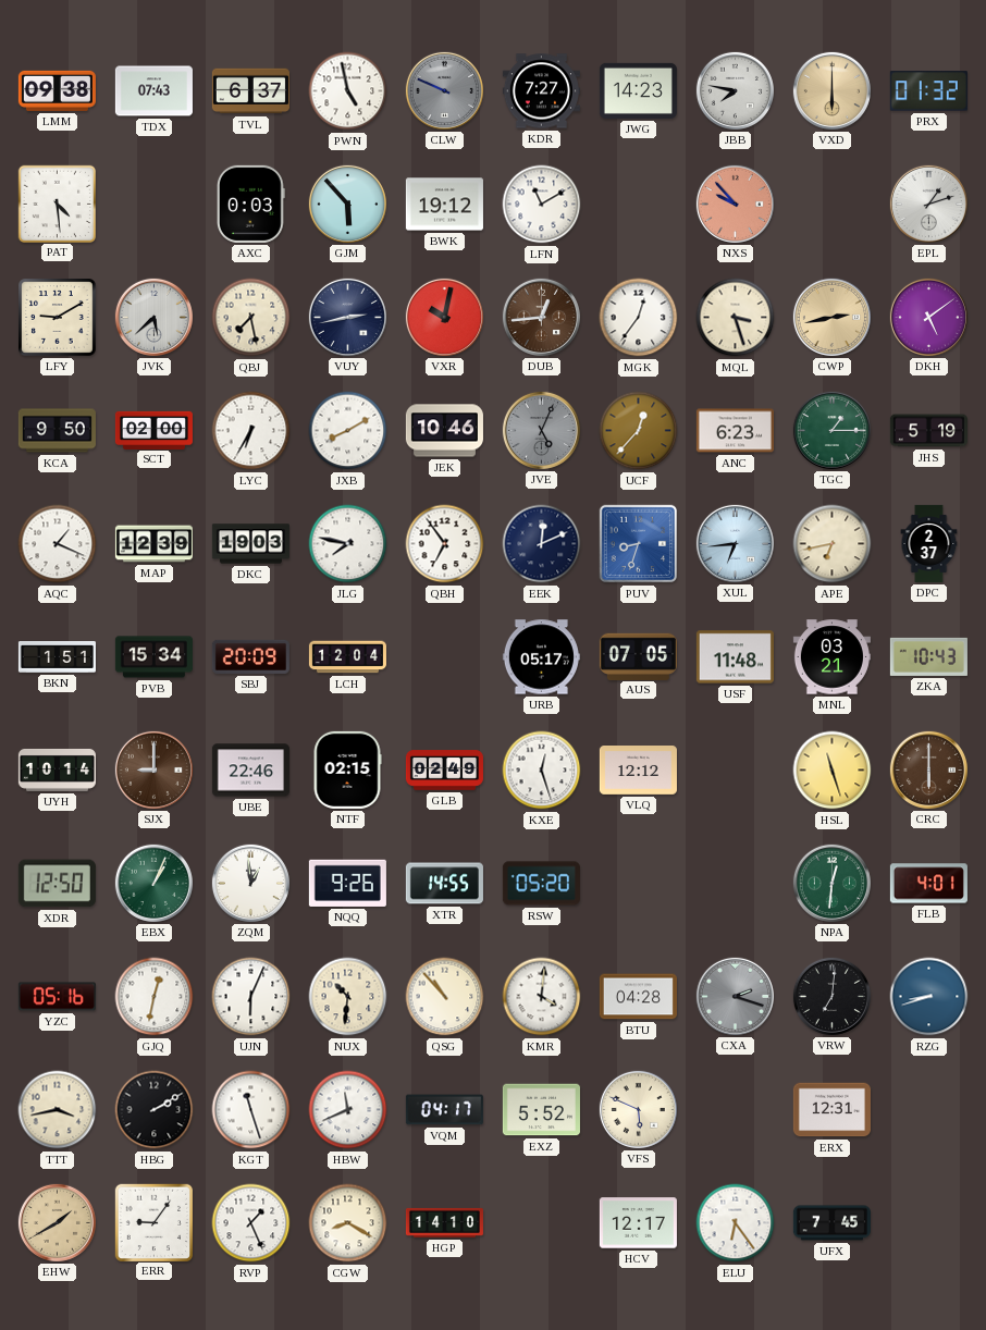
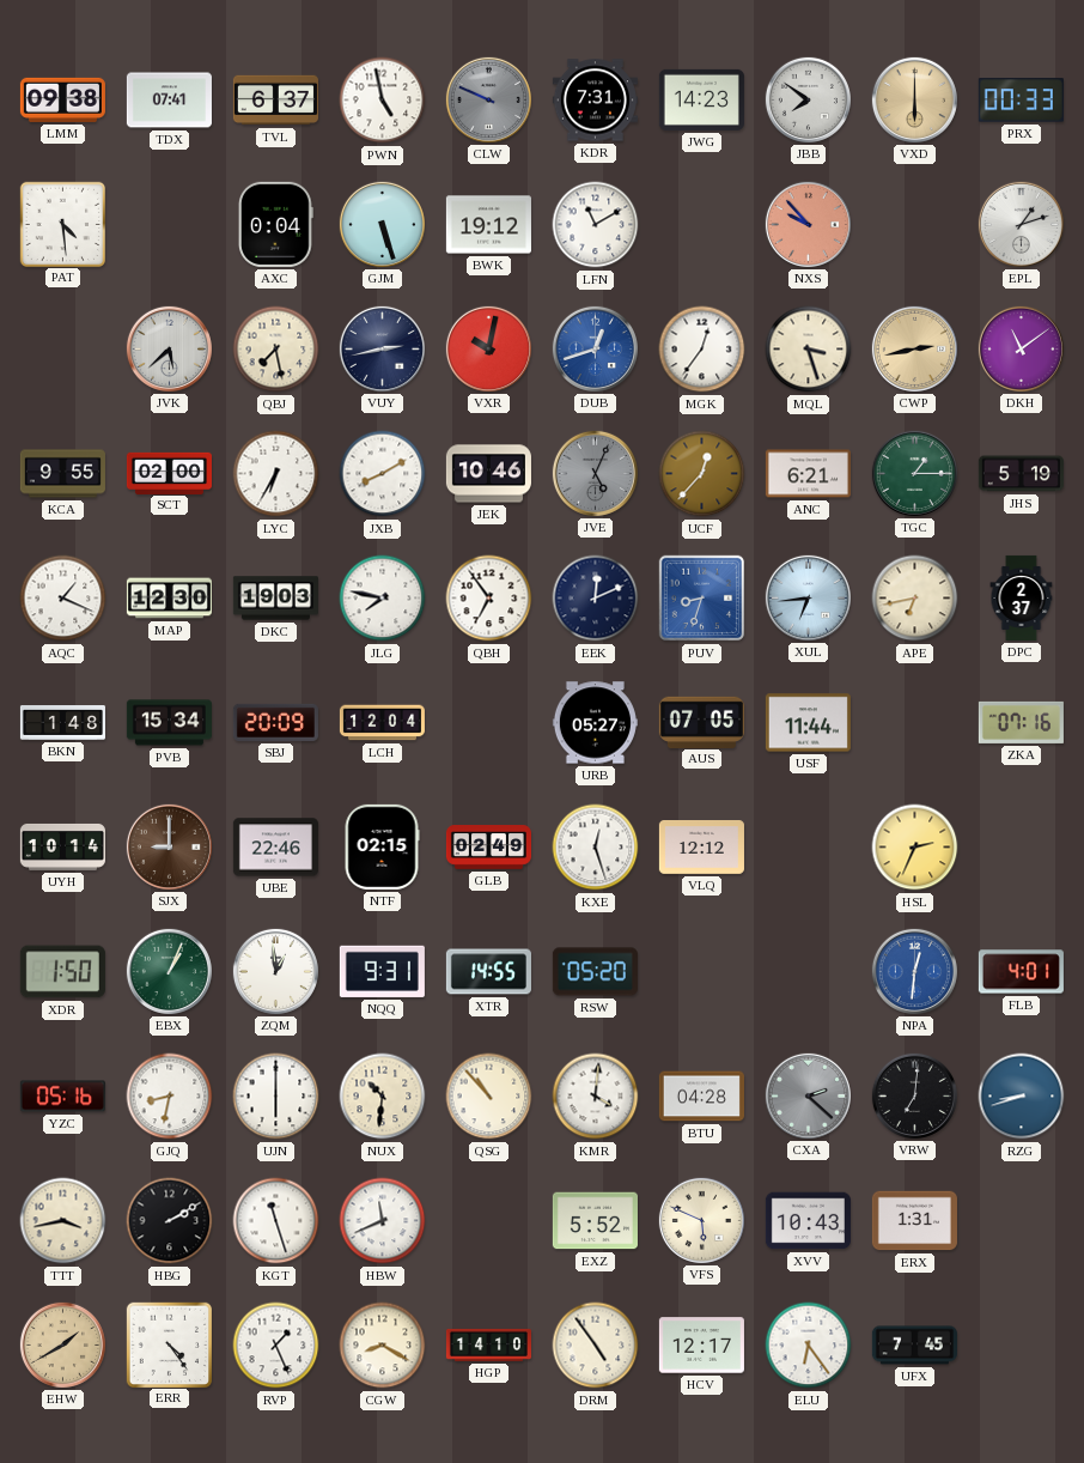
TDX: 07:43 -> 07:41 (169, 101)
KDR: 7:27 -> 7:31 (595, 101)
JBB: 7:47 -> 7:51 (808, 99)
PRX: 01:32 -> 00:33 (1021, 101)
AXC: 0:03 -> 0:04 (275, 224)
GJM: 5:53 -> 5:27 (382, 224)
LFY: 9:10 -> none (58, 318)
DUB: 12:44 -> 12:42 (595, 348)
DUB dial: brown -> blue (595, 348)
DKH: 5:09 -> 11:09 (1021, 348)
KCA: 9:50 -> 9:55 (62, 474)
ANC: 6:23 -> 6:21 (808, 474)
MAP: 12:39 -> 12:30 (169, 599)
BKN: 1:51 -> 1:48 (62, 723)
URB: 05:17 -> 05:27 (595, 723)
USF: 11:48 -> 11:44 (808, 723)
MNL: 03:21 -> none (831, 657)
ZKA: 10:43 -> 07:16 (1021, 722)
HSL: 11:27 -> 2:34 (915, 848)
CRC: 6:00 -> none (928, 769)
XDR: 12:50 -> 1:50 (62, 972)
NQQ: 9:26 -> 9:31 (382, 971)
NPA dial: green -> blue (914, 971)
GJQ: 12:32 -> 8:32 (170, 1097)
UJN: 6:04 -> 6:00 (276, 1097)
CXA: 2:18 -> 2:22 (808, 1095)
VQM: 04:17 -> none (444, 1110)
XVV: none -> 10:43 (808, 1221)
ERX: 12:31 -> 1:31 (914, 1221)
ERR: 9:06 -> 4:24 (169, 1344)
DRM: none -> 4:54 (596, 1346)
